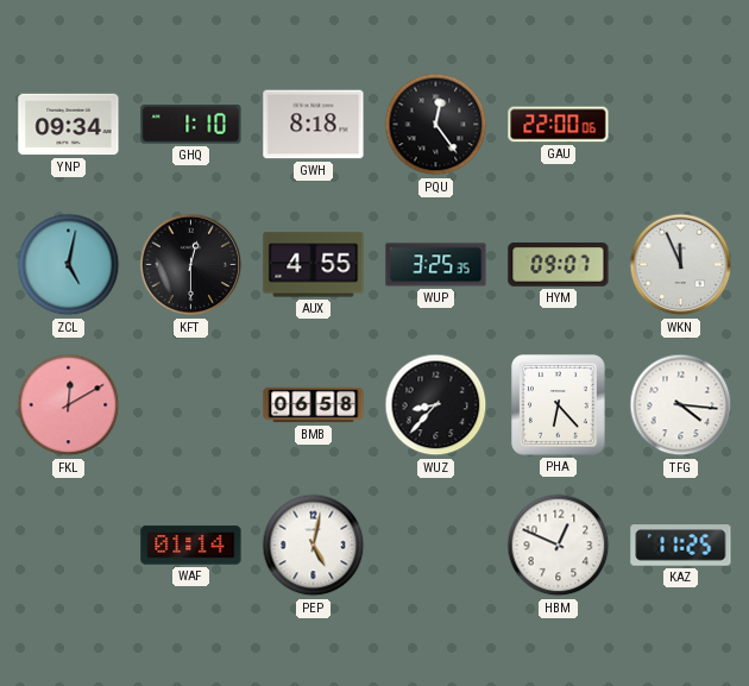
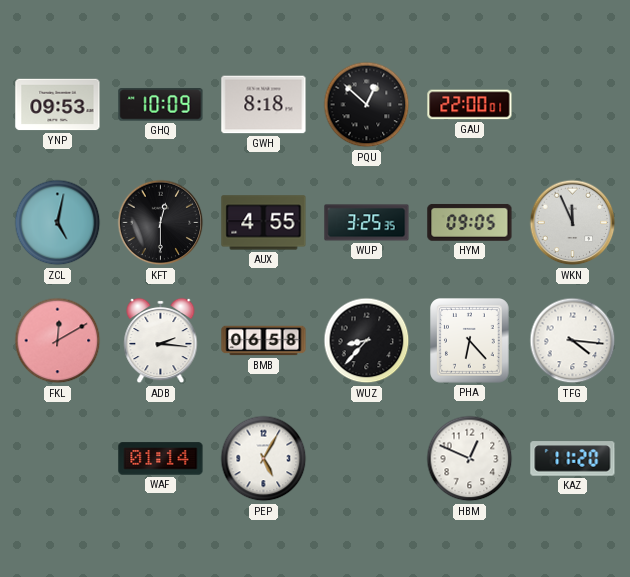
YNP: 09:34 -> 09:53 (58, 105)
GHQ: 1:10 -> 10:09 (161, 105)
PQU: 12:24 -> 12:52 (367, 105)
GAU: 22:00:06 -> 22:00:01 (470, 105)
HYM: 09:07 -> 09:05 (470, 222)
ADB: none -> 2:16 (161, 341)
PEP: 5:02 -> 5:05 (264, 459)
KAZ: 11:25 -> 11:20 (573, 459)
